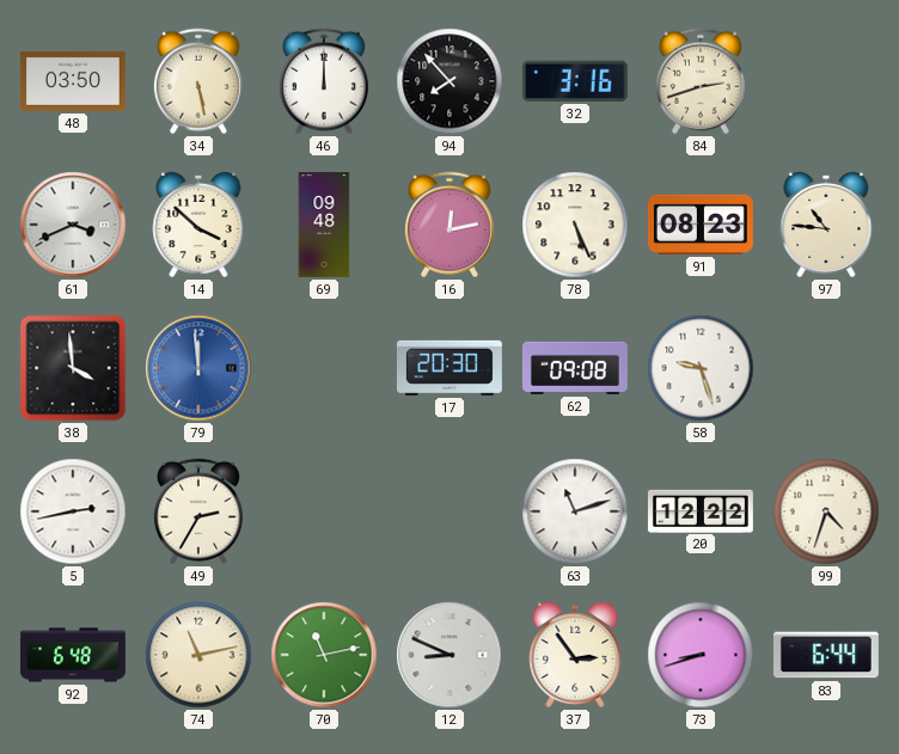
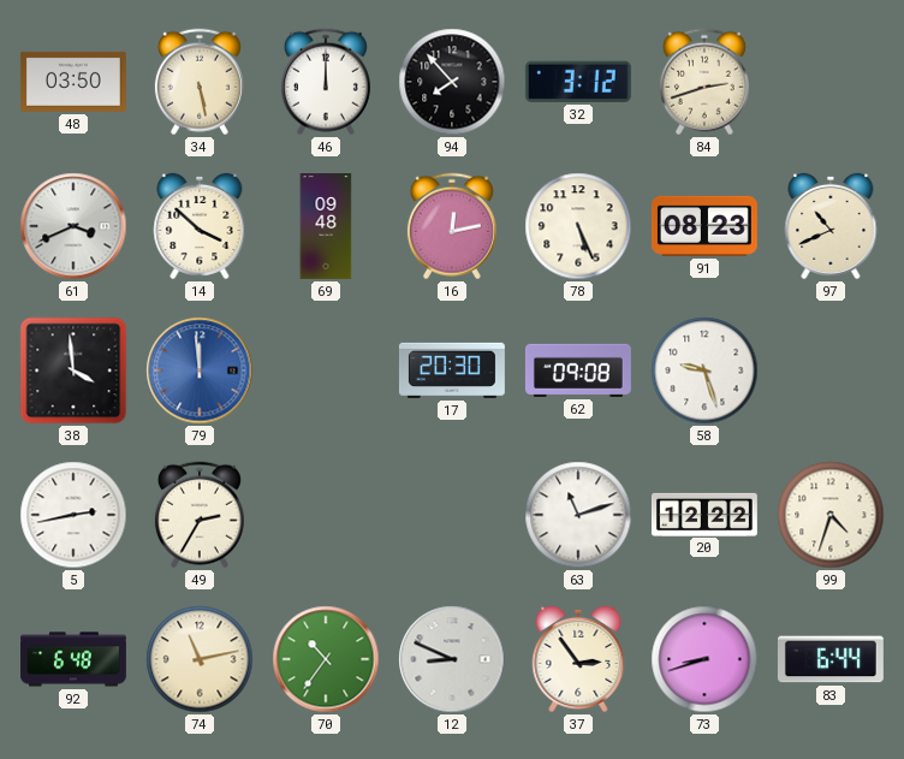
32: 3:16 -> 3:12 (578, 82)
97: 10:46 -> 10:41 (831, 226)
70: 11:13 -> 10:36 (326, 659)
